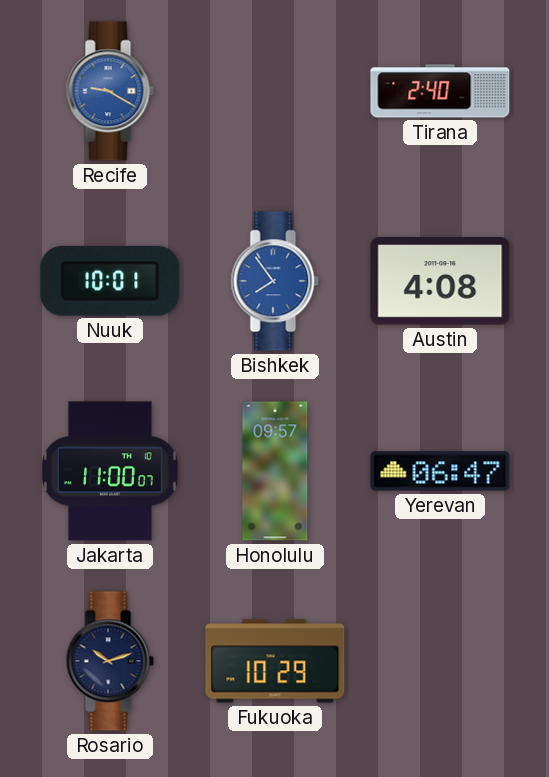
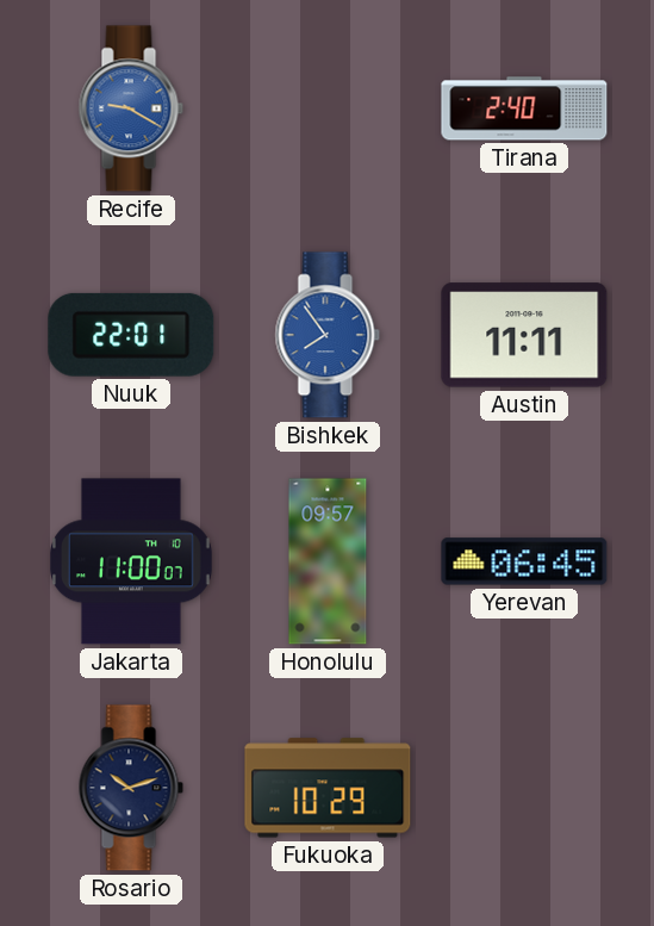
Nuuk: 10:01 -> 22:01 (131, 335)
Austin: 4:08 -> 11:11 (524, 335)
Yerevan: 06:47 -> 06:45 (524, 561)
